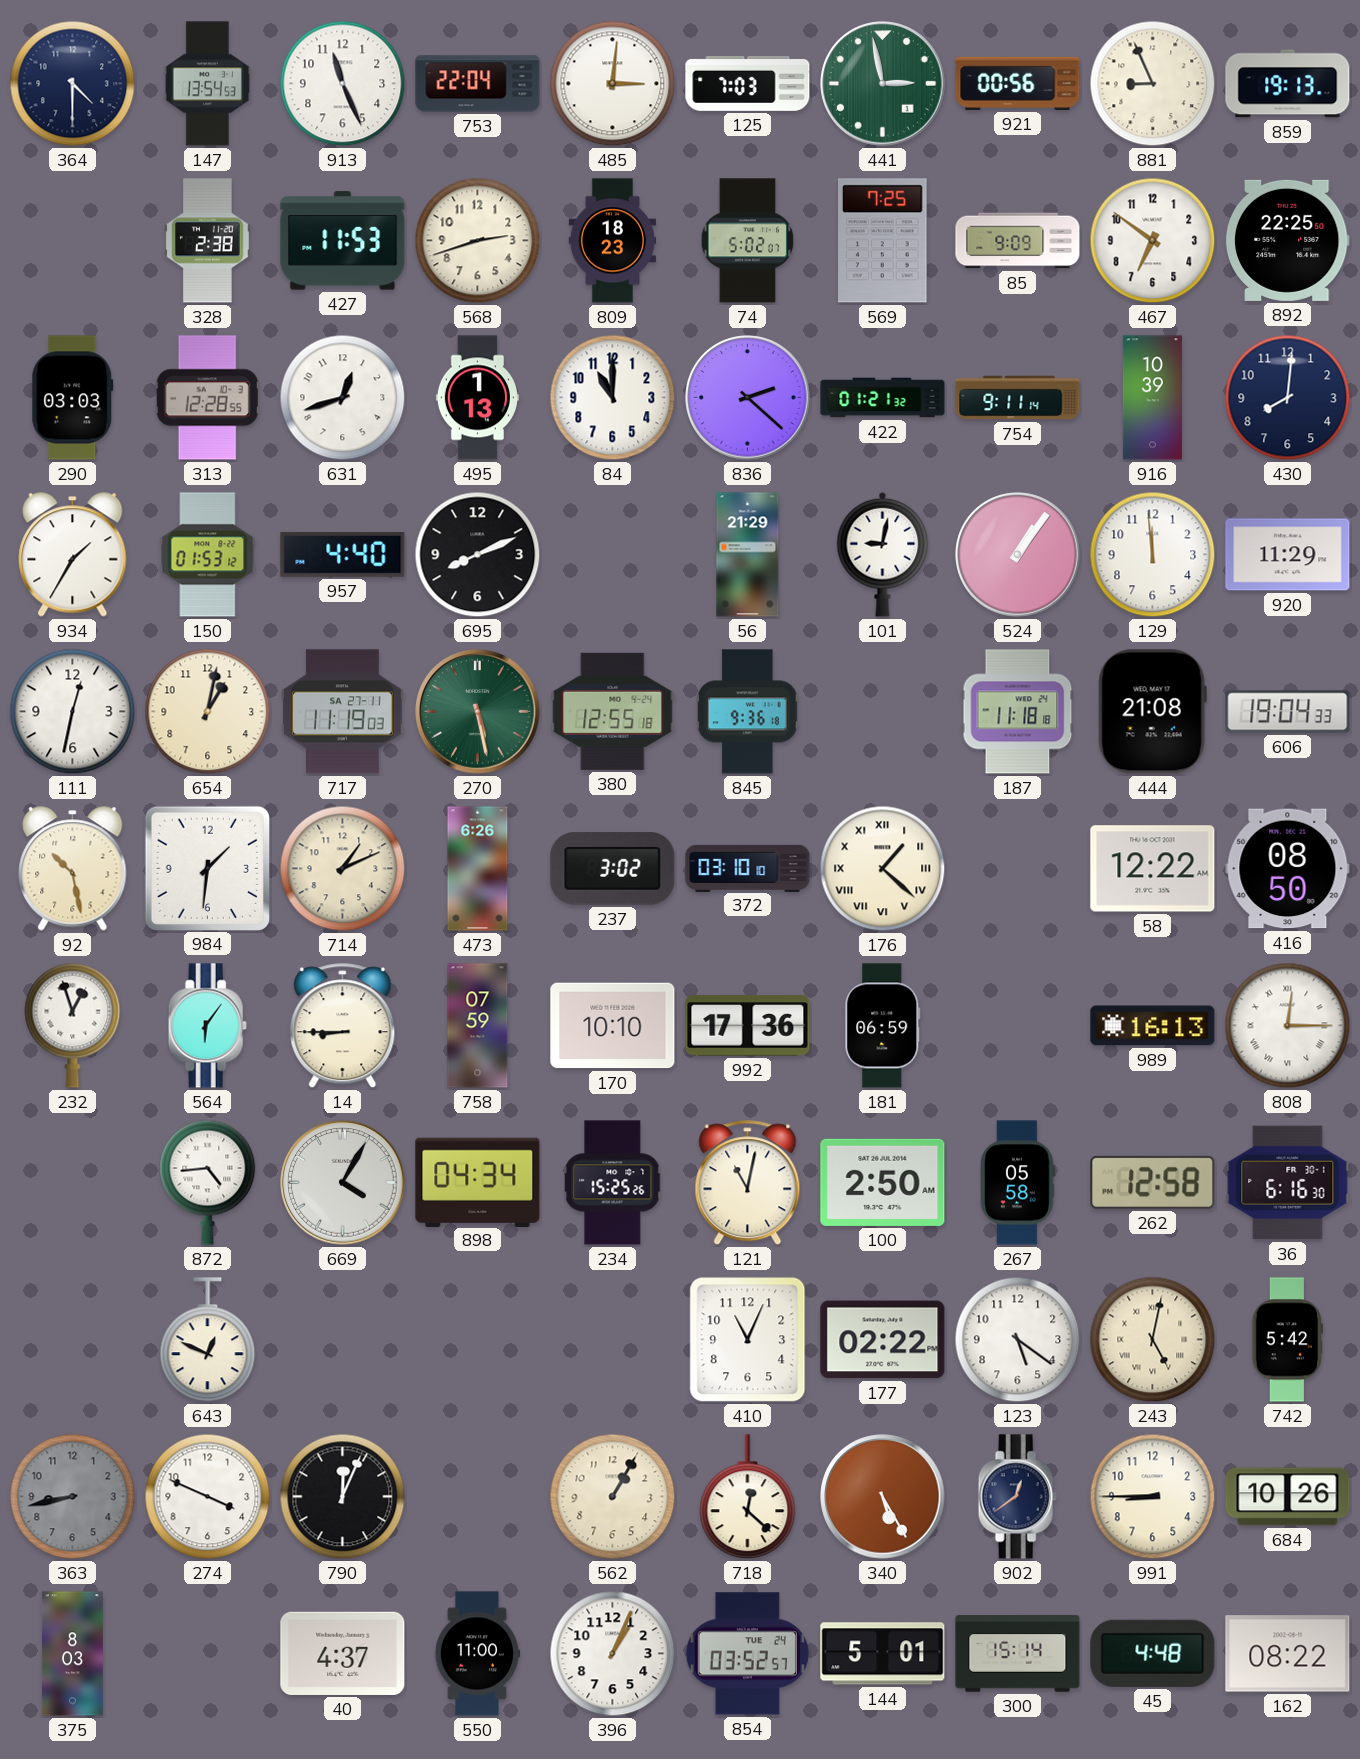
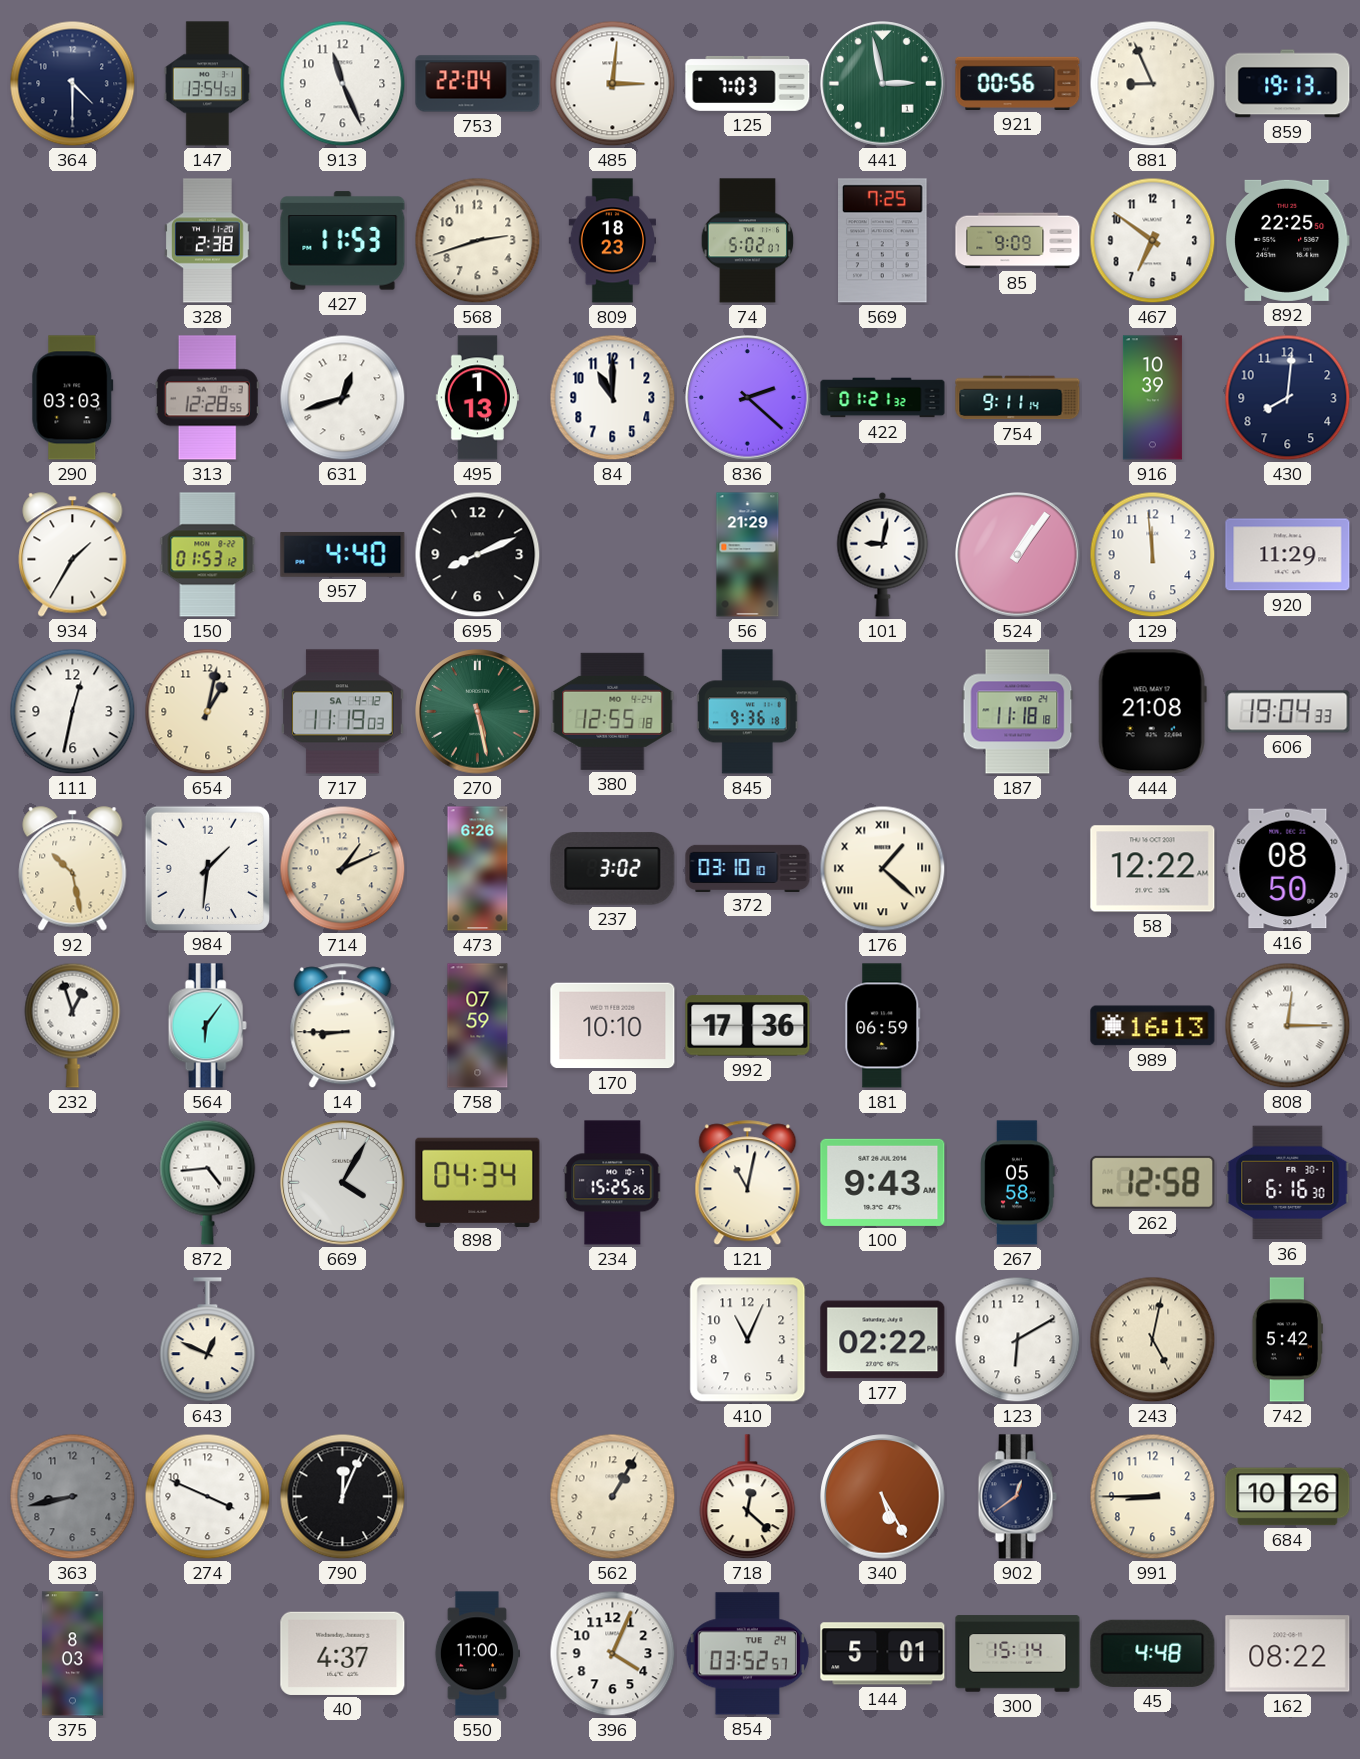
717 date: SA 27-11 -> SA 4-12 (343, 712)
100: 2:50 -> 9:43 (883, 1182)
123: 5:21 -> 6:10 (1018, 1340)
396: 1:04 -> 4:04 (613, 1654)
